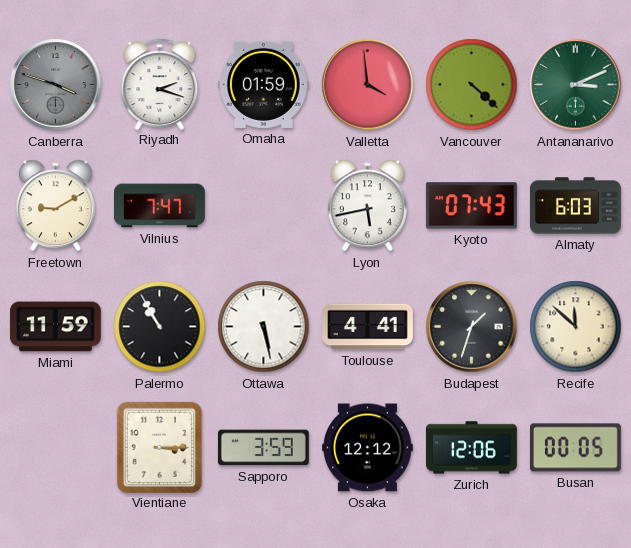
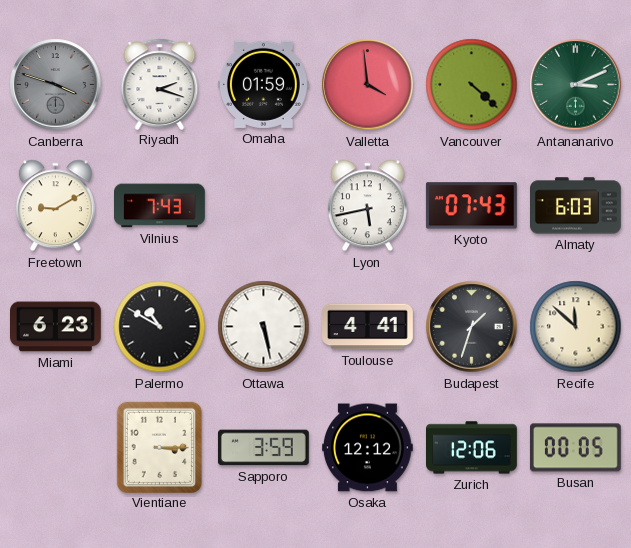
Vilnius: 7:47 -> 7:43 (160, 206)
Miami: 11:59 -> 6:23 (56, 327)
Palermo: 10:55 -> 10:50 (160, 327)
